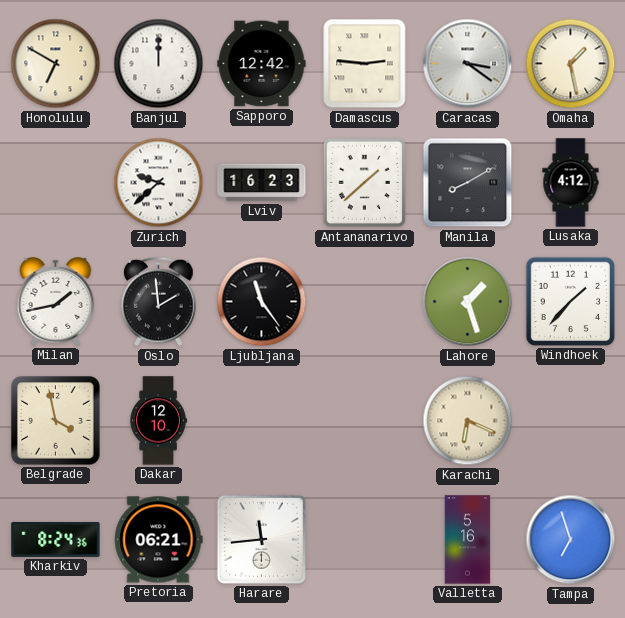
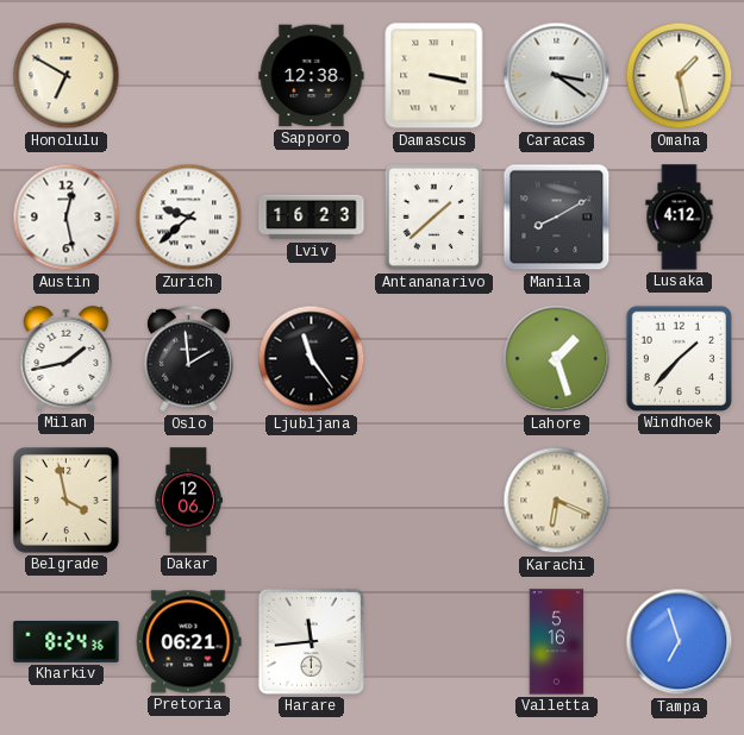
Banjul: 12:00 -> none (159, 64)
Sapporo: 12:42 -> 12:38 (312, 76)
Damascus: 2:46 -> 3:17 (434, 76)
Austin: none -> 12:28 (67, 218)
Dakar: 12:10 -> 12:06 (188, 501)
